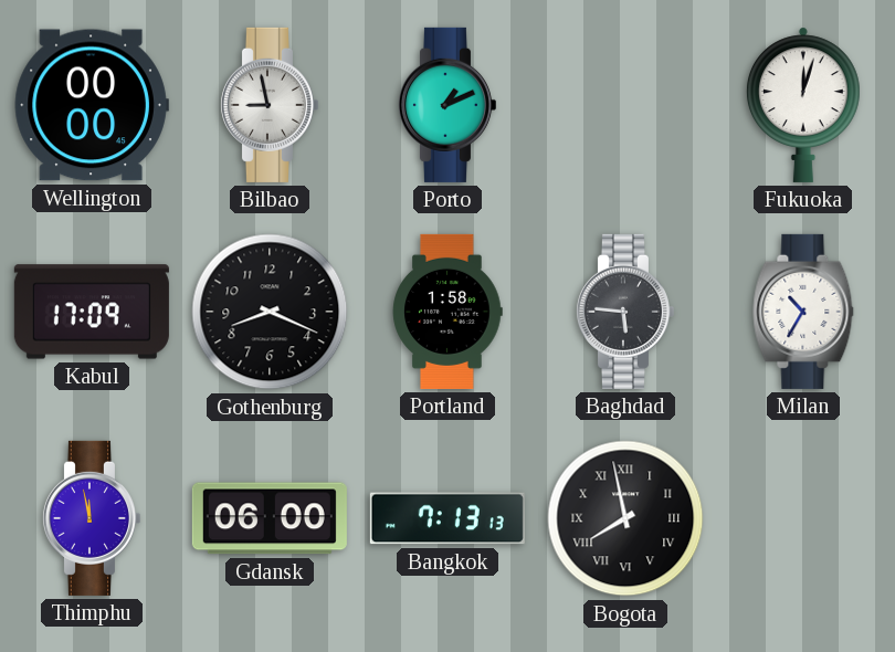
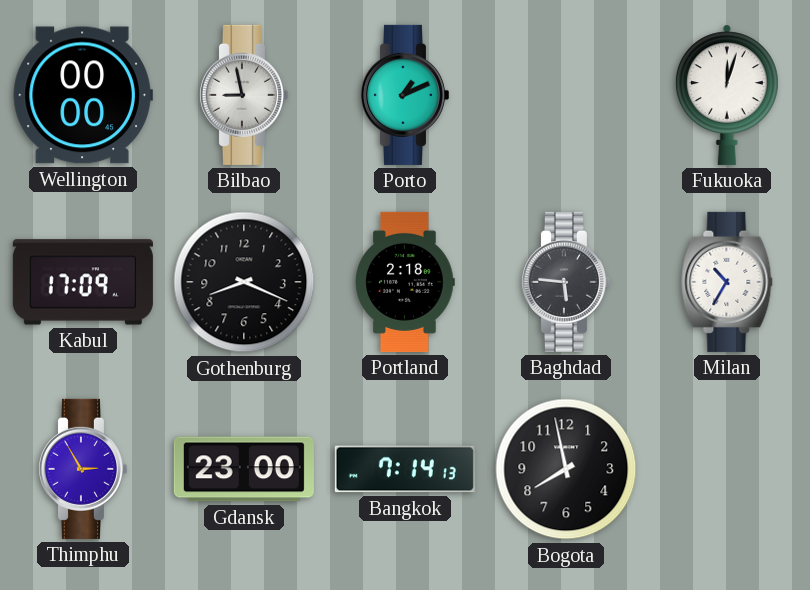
Portland: 1:58 -> 2:18 (405, 282)
Thimphu: 11:58 -> 2:55 (82, 469)
Gdansk: 06:00 -> 23:00 (244, 469)
Bangkok: 7:13 -> 7:14 (405, 469)
Bogota numerals: Roman -> Arabic (566, 469)
